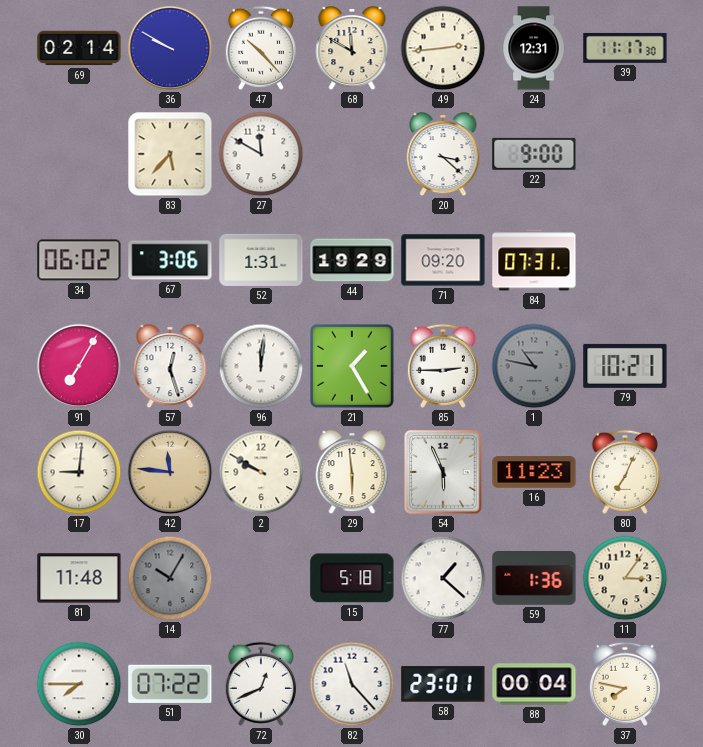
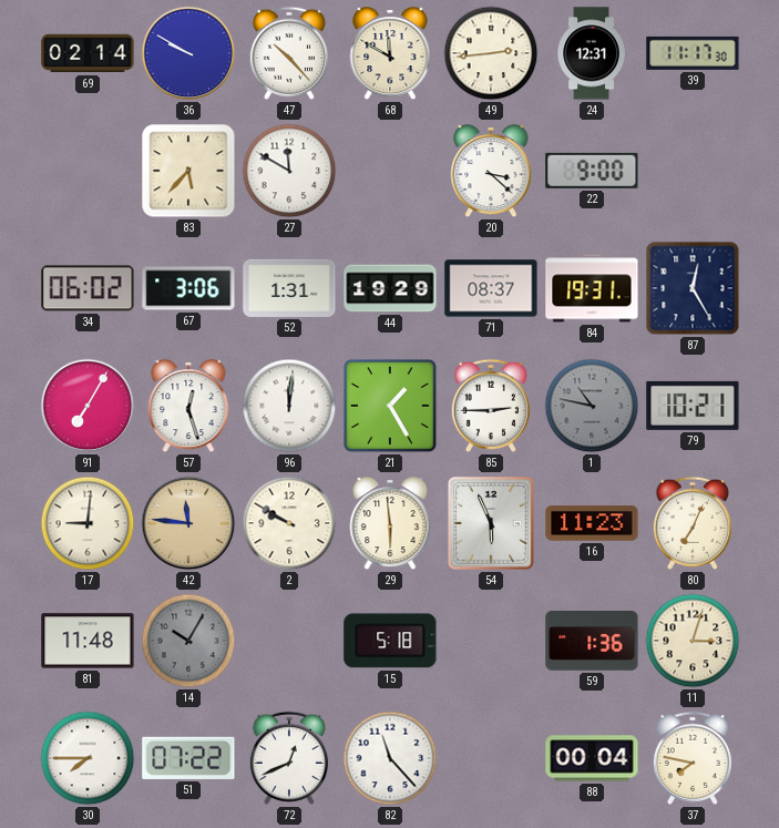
71: 09:20 -> 08:37 (491, 288)
84: 07:31 -> 19:31 (592, 288)
87: none -> 12:25 (693, 288)
77: 1:22 -> none (443, 578)
11: 3:06 -> 3:03 (693, 641)
58: 23:01 -> none (443, 684)
